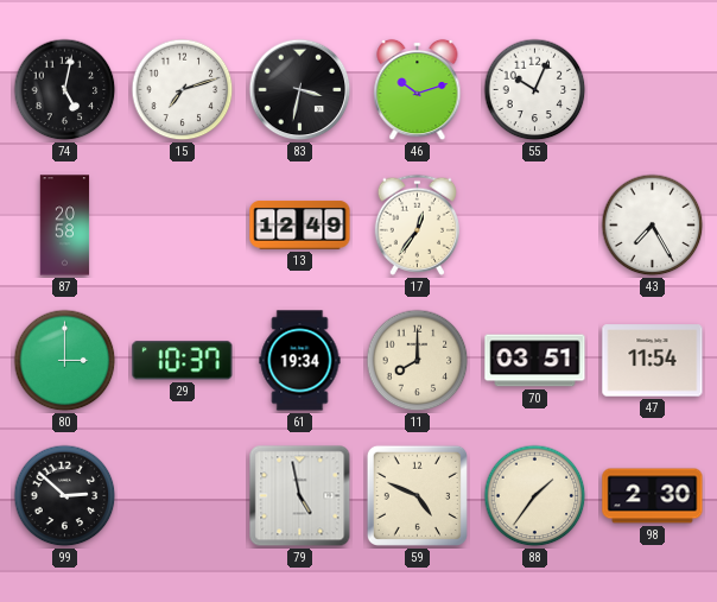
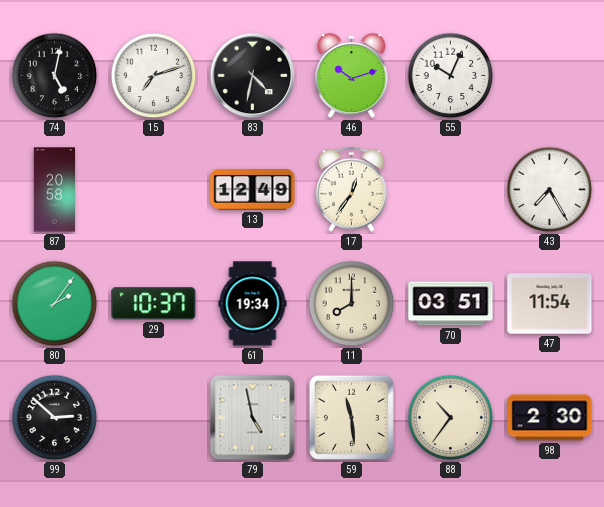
83: 3:32 -> 4:32 (253, 76)
80: 3:00 -> 2:06 (55, 304)
59: 4:49 -> 11:29 (351, 417)
88: 1:36 -> 10:36 (451, 418)
